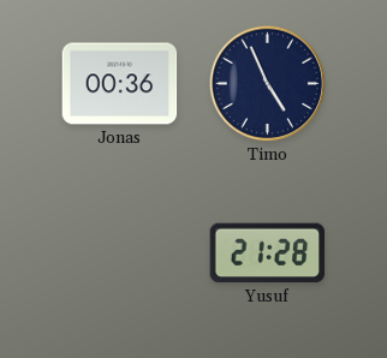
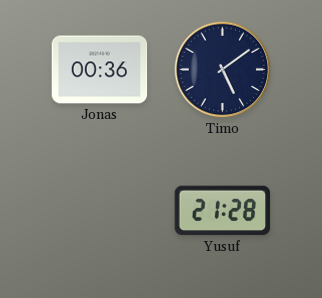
Timo: 4:56 -> 5:09 (223, 70)
